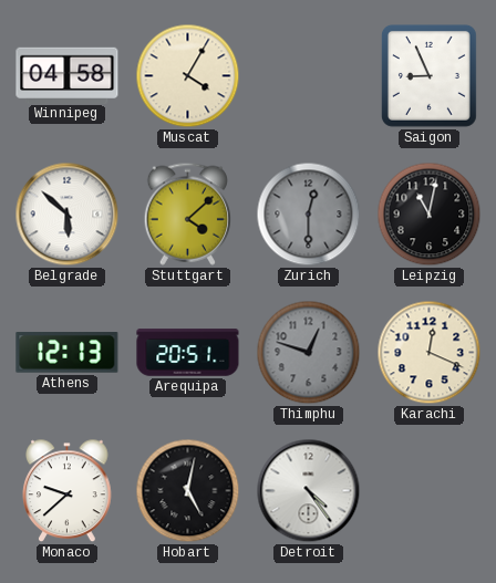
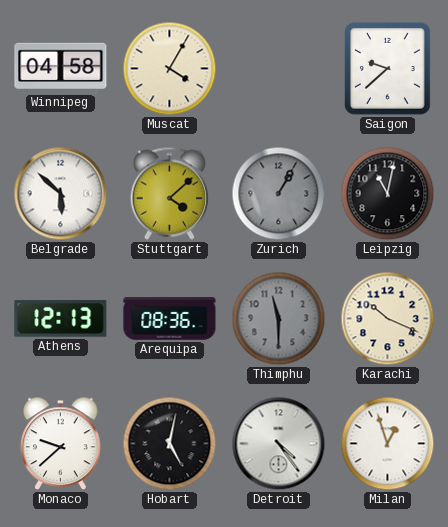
Saigon: 8:56 -> 9:38 (387, 68)
Zurich: 12:30 -> 1:05 (279, 194)
Arequipa: 20:51 -> 08:36 (170, 319)
Thimphu: 12:48 -> 11:30 (279, 319)
Karachi: 12:19 -> 10:19 (388, 319)
Milan: none -> 12:57 (388, 444)
